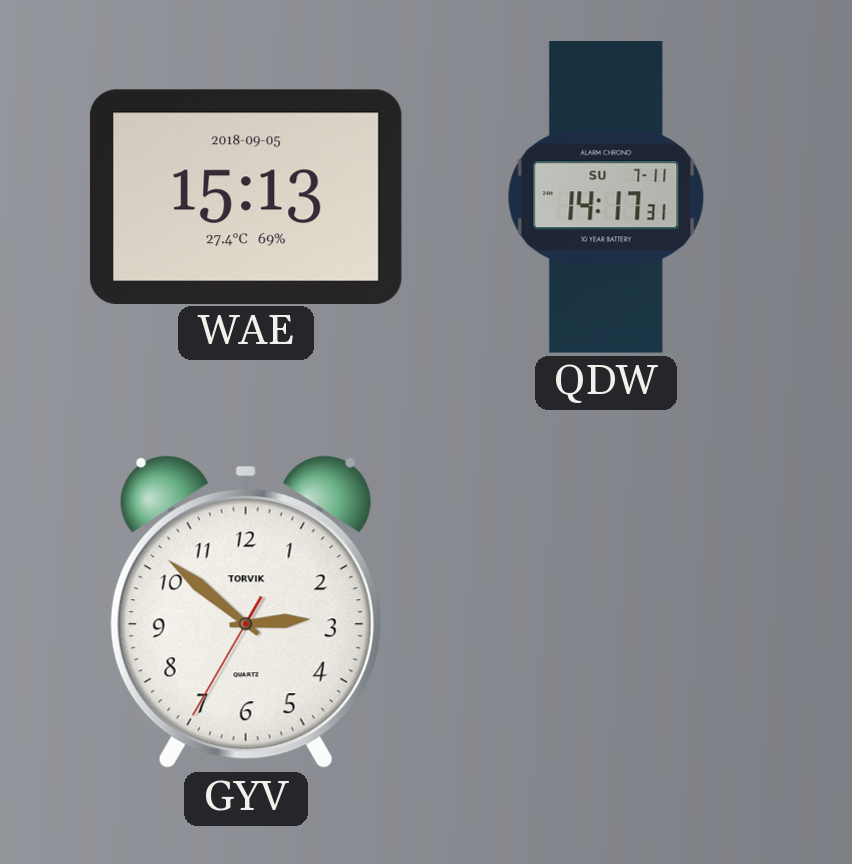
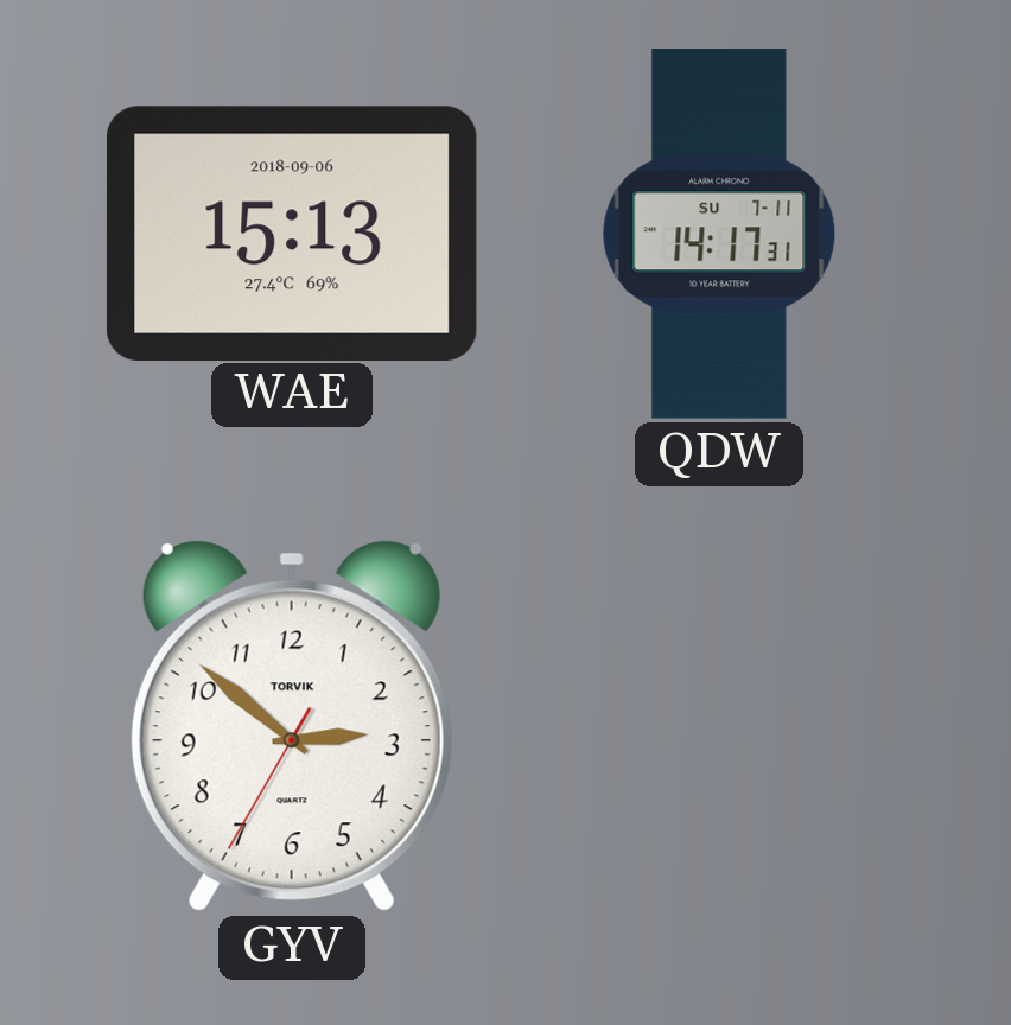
WAE date: 2018-09-05 -> 2018-09-06 (292, 233)
